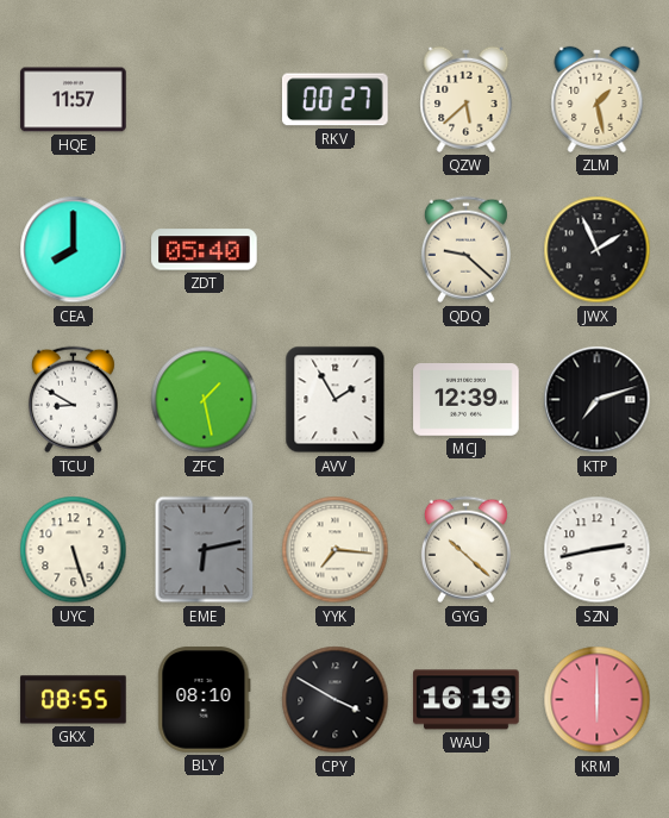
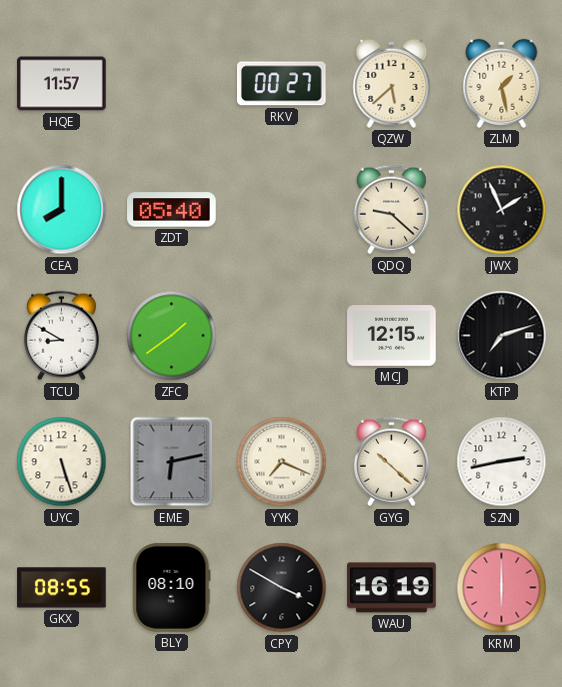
ZFC: 1:28 -> 1:39 (172, 336)
AVV: 1:55 -> none (336, 400)
MCJ: 12:39 -> 12:15 (392, 336)
YYK: 7:16 -> 7:19 (282, 462)
